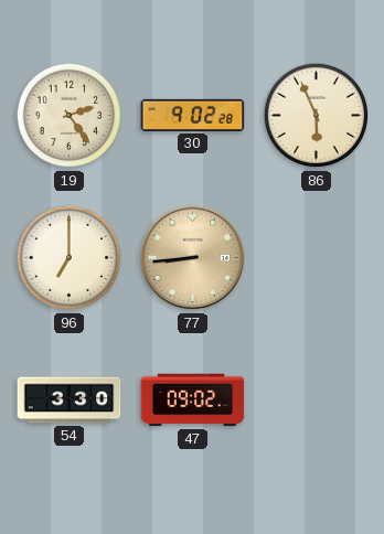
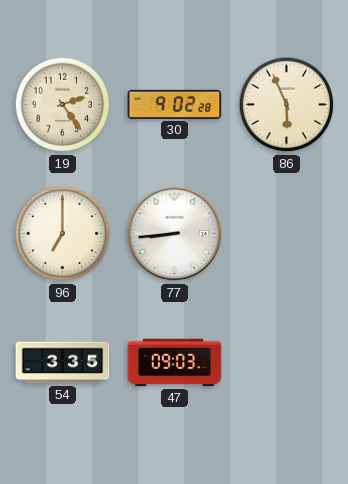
77 dial: champagne -> white (175, 234)
54: 3:30 -> 3:35 (63, 363)
47: 09:02 -> 09:03 (175, 363)
